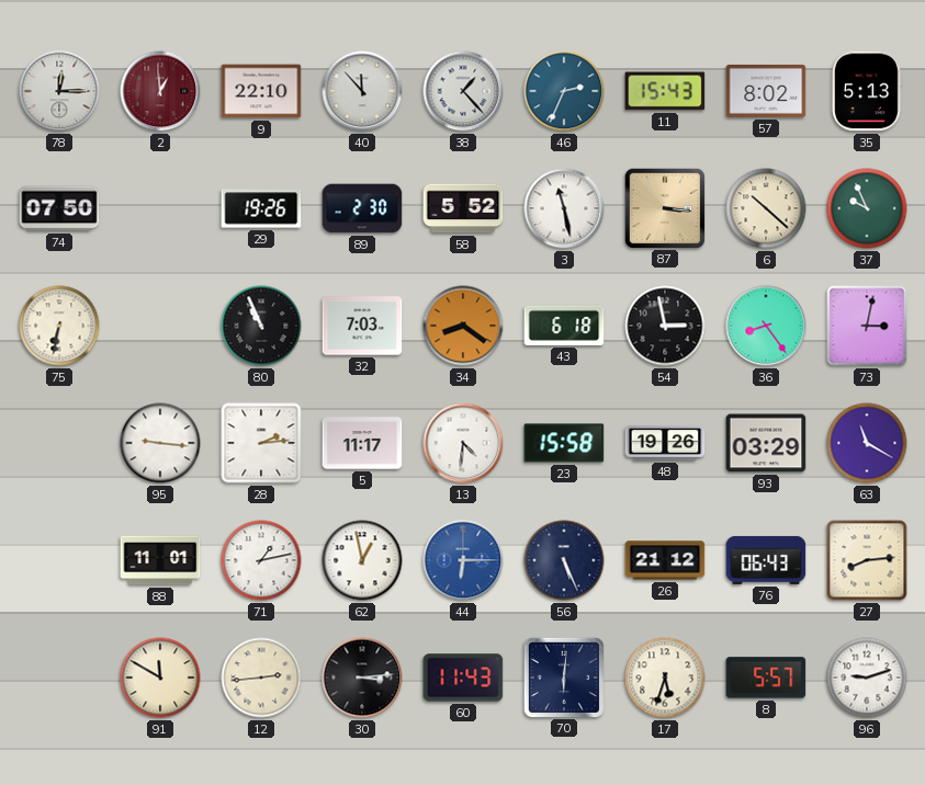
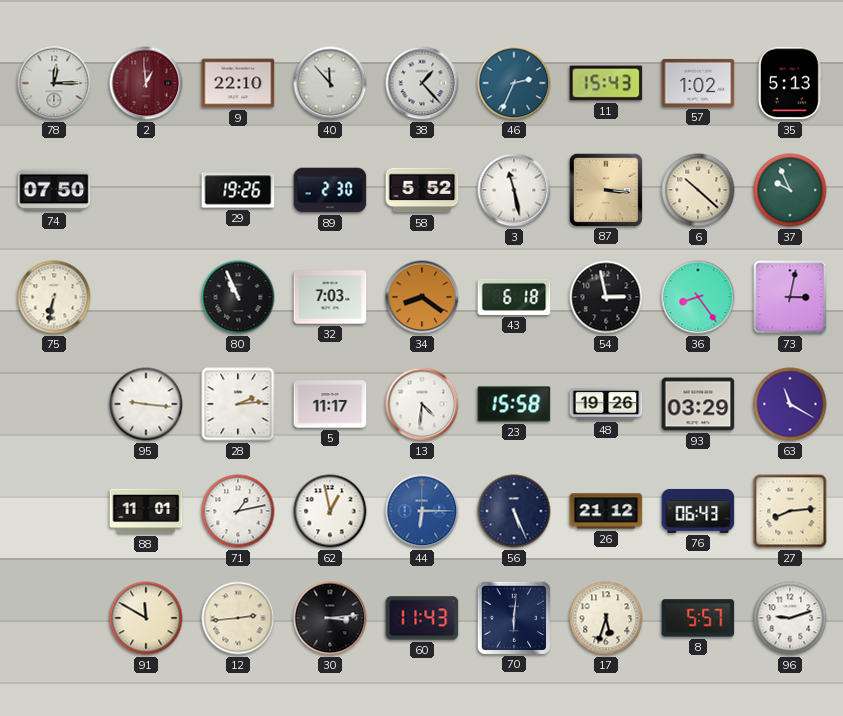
57: 8:02 -> 1:02 (698, 83)
